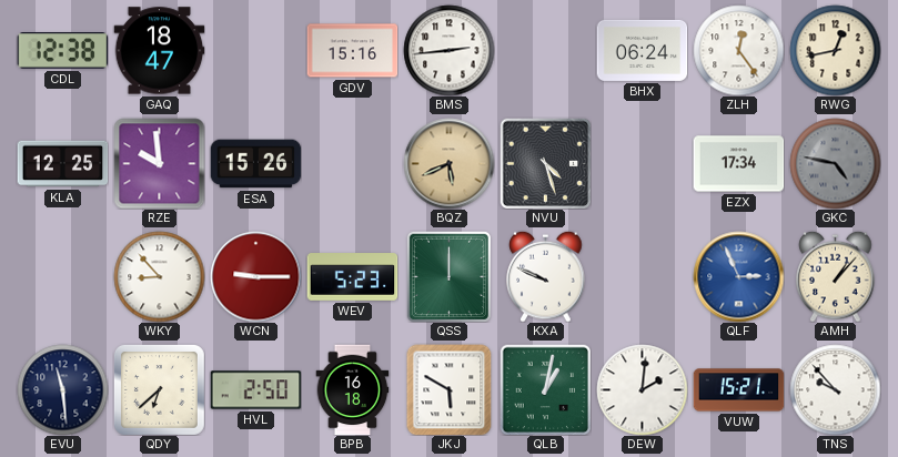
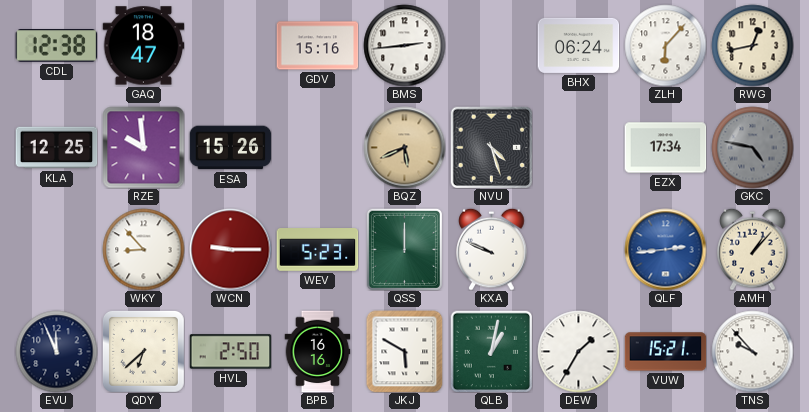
ZLH: 12:24 -> 6:07 (665, 45)
QLF: 2:56 -> 2:44 (665, 249)
EVU: 11:29 -> 11:56 (56, 351)
BPB: 16:18 -> 16:16 (318, 351)
DEW: 2:01 -> 1:35 (578, 351)
